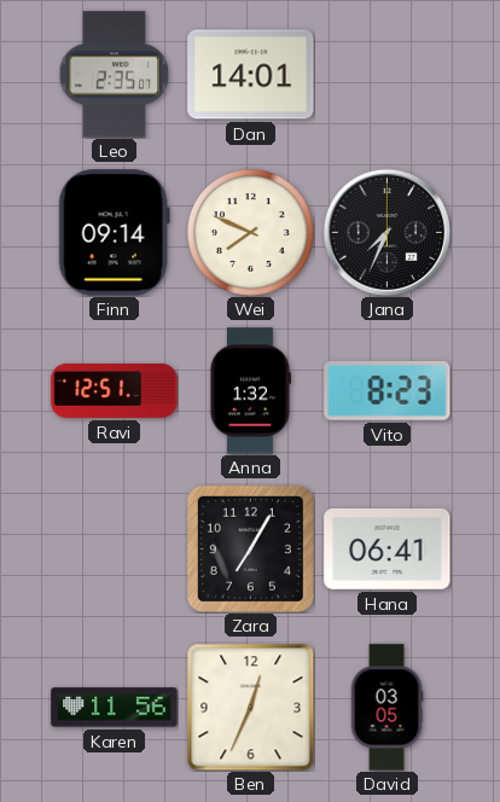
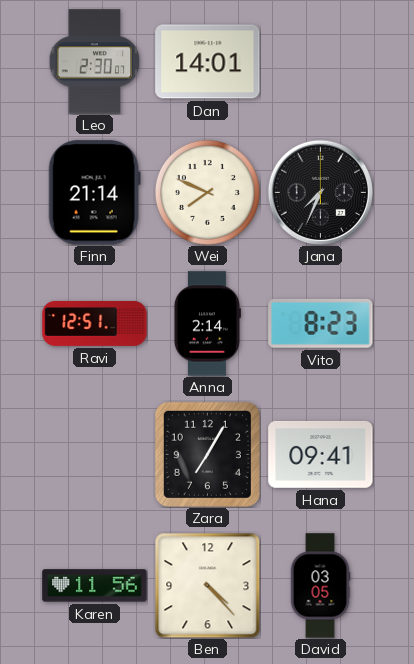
Leo: 2:35 -> 2:30 (95, 62)
Finn: 09:14 -> 21:14 (94, 193)
Anna: 1:32 -> 2:14 (207, 324)
Hana: 06:41 -> 09:41 (321, 454)
Ben: 12:34 -> 4:23 (207, 585)
